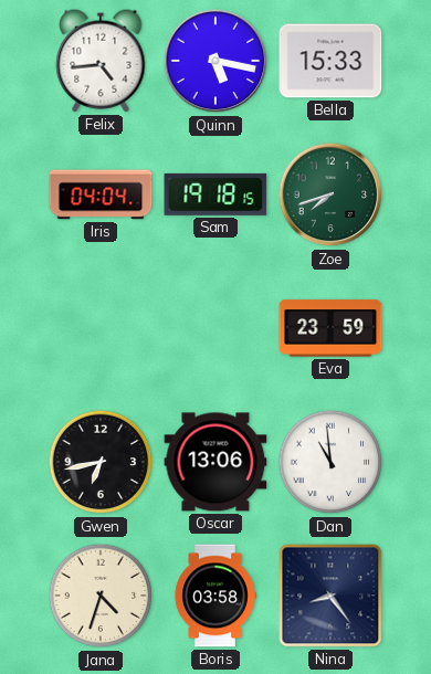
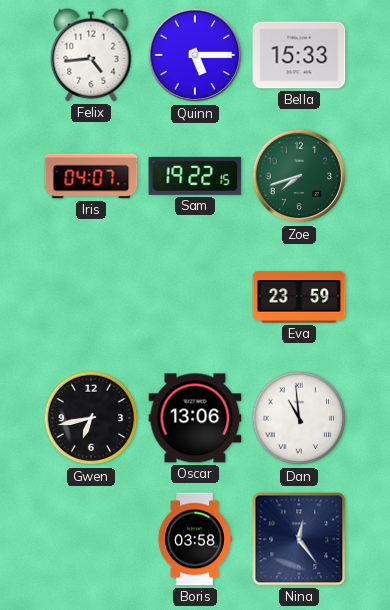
Quinn: 5:17 -> 5:15 (195, 55)
Iris: 04:04 -> 04:07 (91, 176)
Sam: 19:18 -> 19:22 (195, 176)
Jana: 4:33 -> none (101, 596)
Nina: 8:24 -> 12:24 (299, 539)
